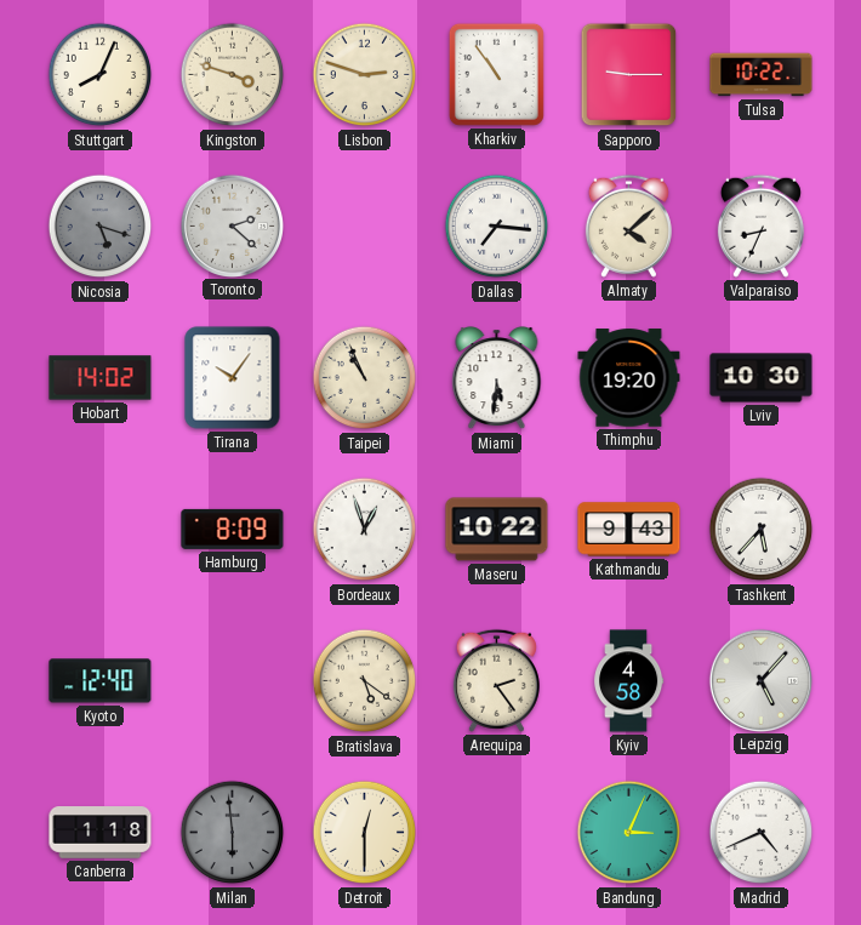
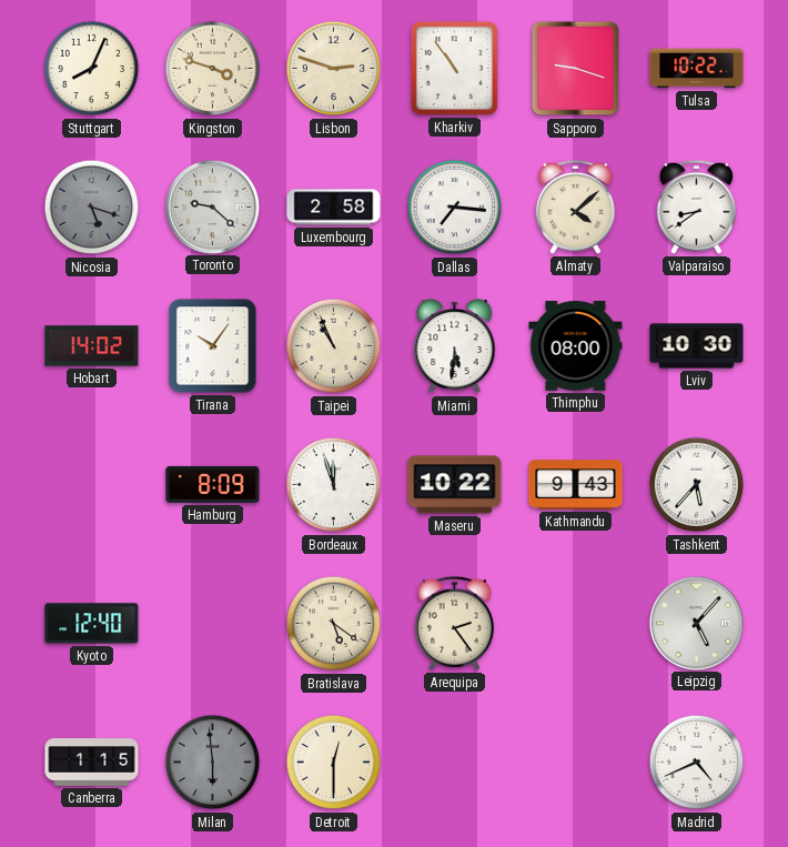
Sapporo: 9:15 -> 9:18 (576, 69)
Toronto: 2:22 -> 9:22 (212, 206)
Luxembourg: none -> 2:58 (334, 208)
Valparaiso: 8:34 -> 8:39 (696, 206)
Thimphu: 19:20 -> 08:00 (576, 346)
Bordeaux: 12:57 -> 11:57 (334, 485)
Kyiv: 4:58 -> none (629, 681)
Canberra: 1:18 -> 1:15 (92, 763)
Bandung: 3:04 -> none (629, 833)
